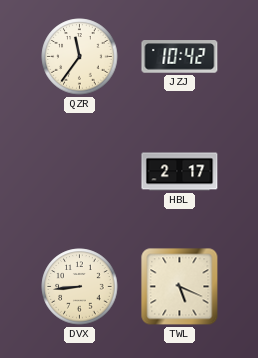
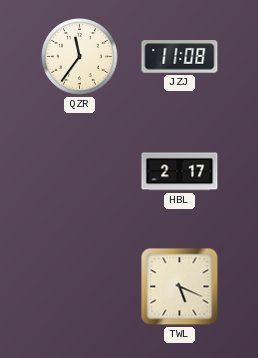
JZJ: 10:42 -> 11:08 (180, 57)
DVX: 8:44 -> none (80, 287)
